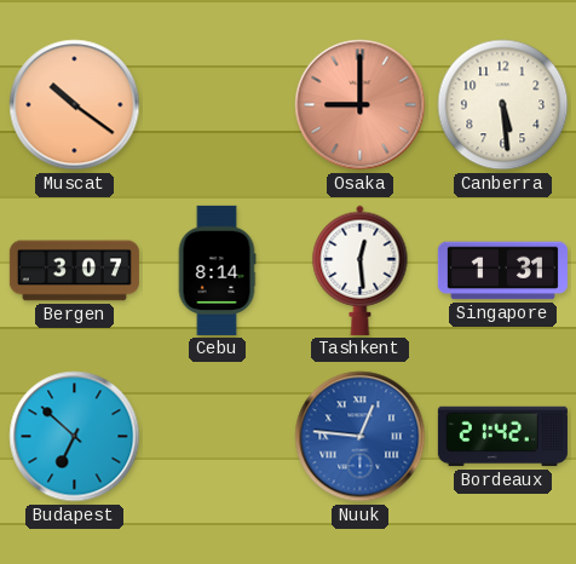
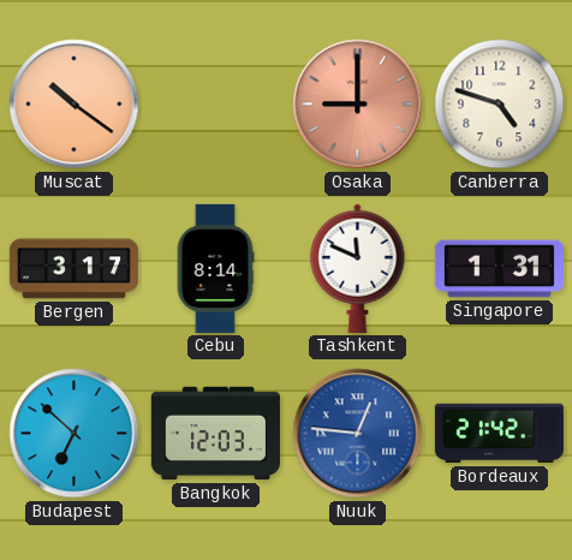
Canberra: 5:29 -> 4:48 (500, 105)
Bergen: 3:07 -> 3:17 (73, 269)
Tashkent: 12:29 -> 11:49 (358, 268)
Bangkok: none -> 12:03 (215, 434)
